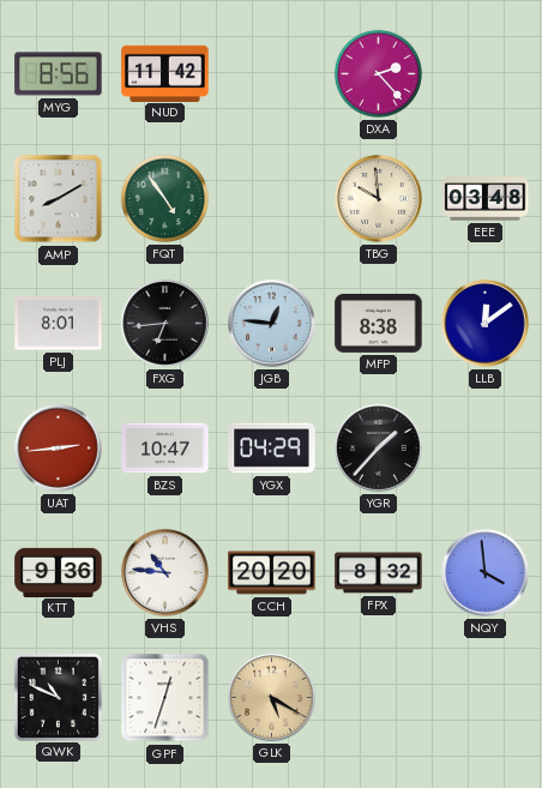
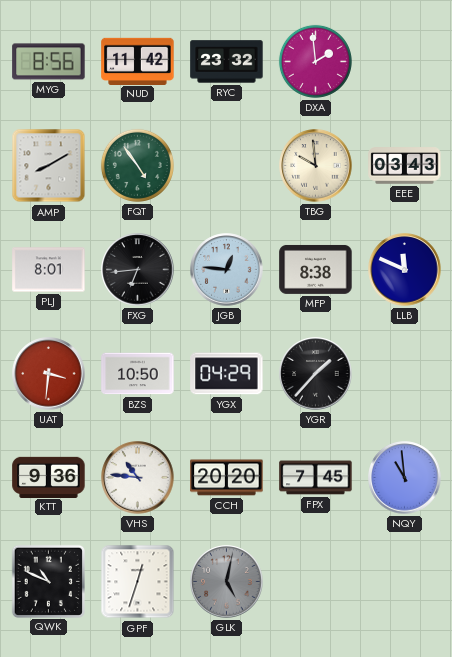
RYC: none -> 23:32 (227, 62)
DXA: 2:23 -> 1:59 (315, 61)
EEE: 03:48 -> 03:43 (405, 166)
LLB: 12:09 -> 11:49 (405, 270)
UAT: 2:44 -> 3:31 (49, 374)
BZS: 10:47 -> 10:50 (138, 374)
FPX: 8:32 -> 7:45 (316, 478)
NQY: 3:59 -> 10:59 (405, 478)
GLK: 5:20 -> 5:02 (227, 582)
GLK dial: champagne -> grey (227, 582)
